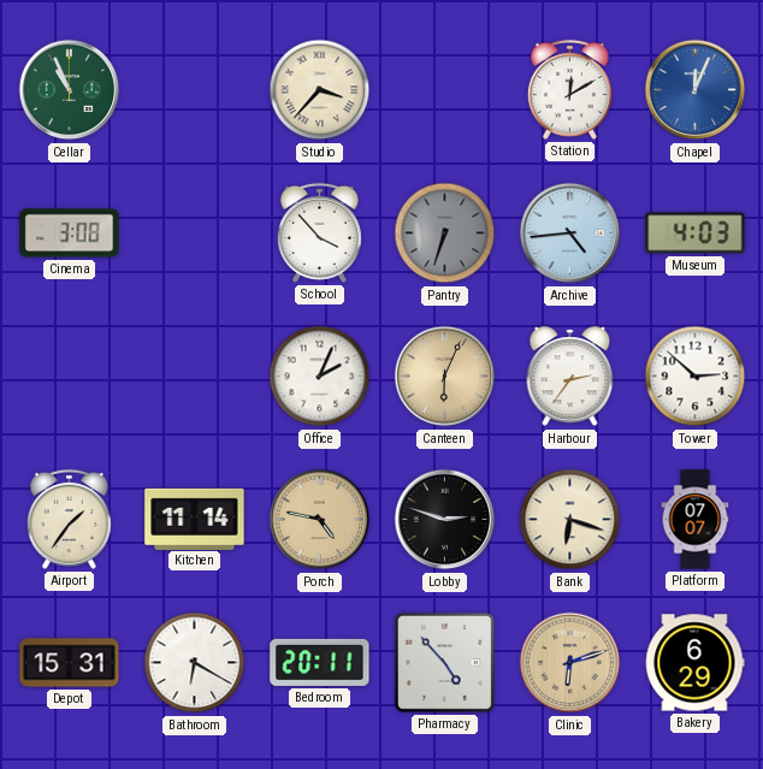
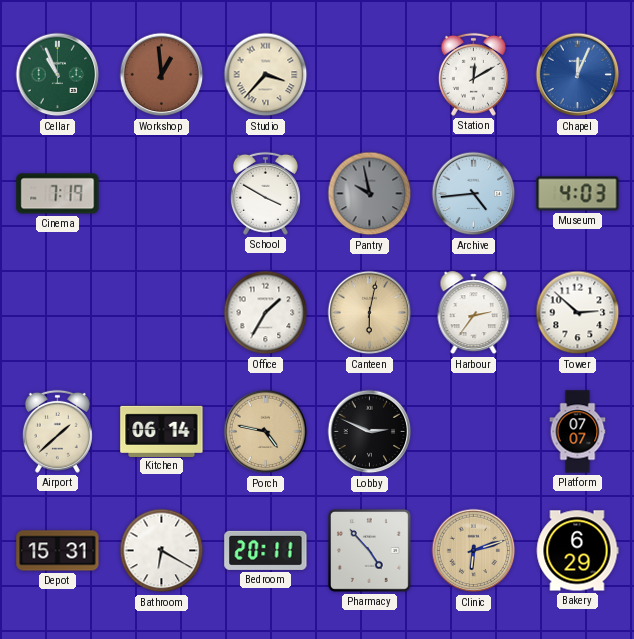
Workshop: none -> 12:59 (162, 75)
Cinema: 3:08 -> 7:19 (58, 194)
School: 3:53 -> 3:50 (265, 193)
Pantry: 6:33 -> 9:58 (370, 194)
Office: 2:04 -> 1:35 (266, 313)
Canteen: 6:04 -> 6:02 (370, 313)
Airport: 1:36 -> 1:38 (57, 431)
Kitchen: 11:14 -> 06:14 (162, 431)
Lobby: 2:48 -> 2:49 (370, 432)
Bank: 6:18 -> none (570, 520)
